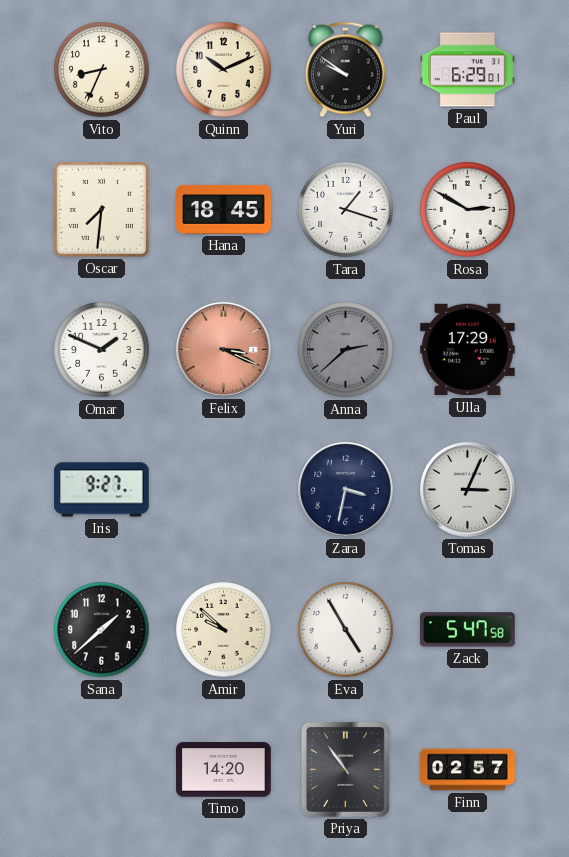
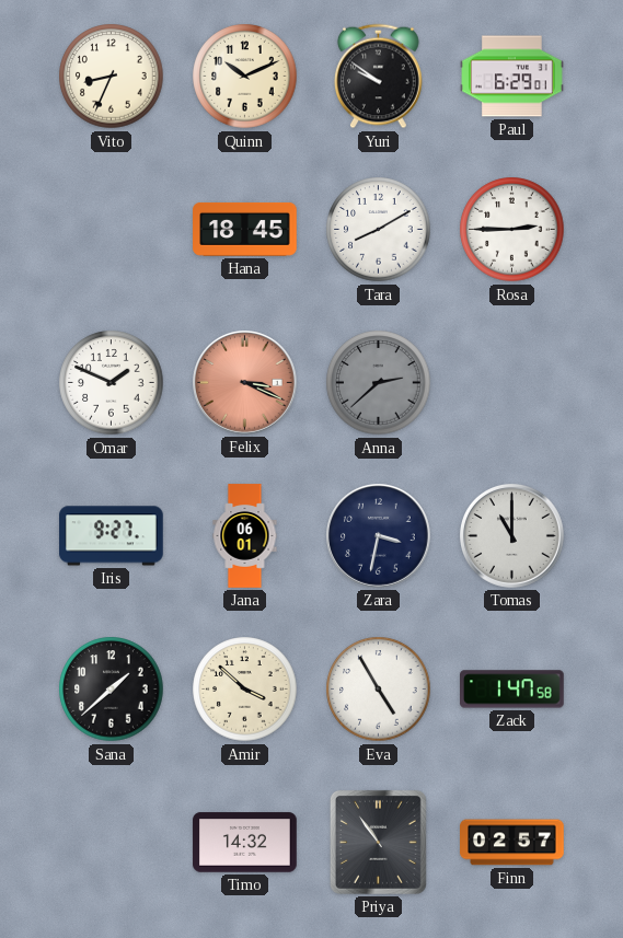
Oscar: 7:31 -> none (101, 209)
Tara: 1:18 -> 8:10 (379, 230)
Rosa: 2:50 -> 2:45 (512, 230)
Ulla: 17:29 -> none (468, 350)
Jana: none -> 06:01 (245, 536)
Tomas: 3:04 -> 11:00 (512, 536)
Amir: 9:52 -> 3:52 (245, 690)
Zack: 5:47 -> 1:47 (512, 690)
Timo: 14:20 -> 14:32 (245, 843)
